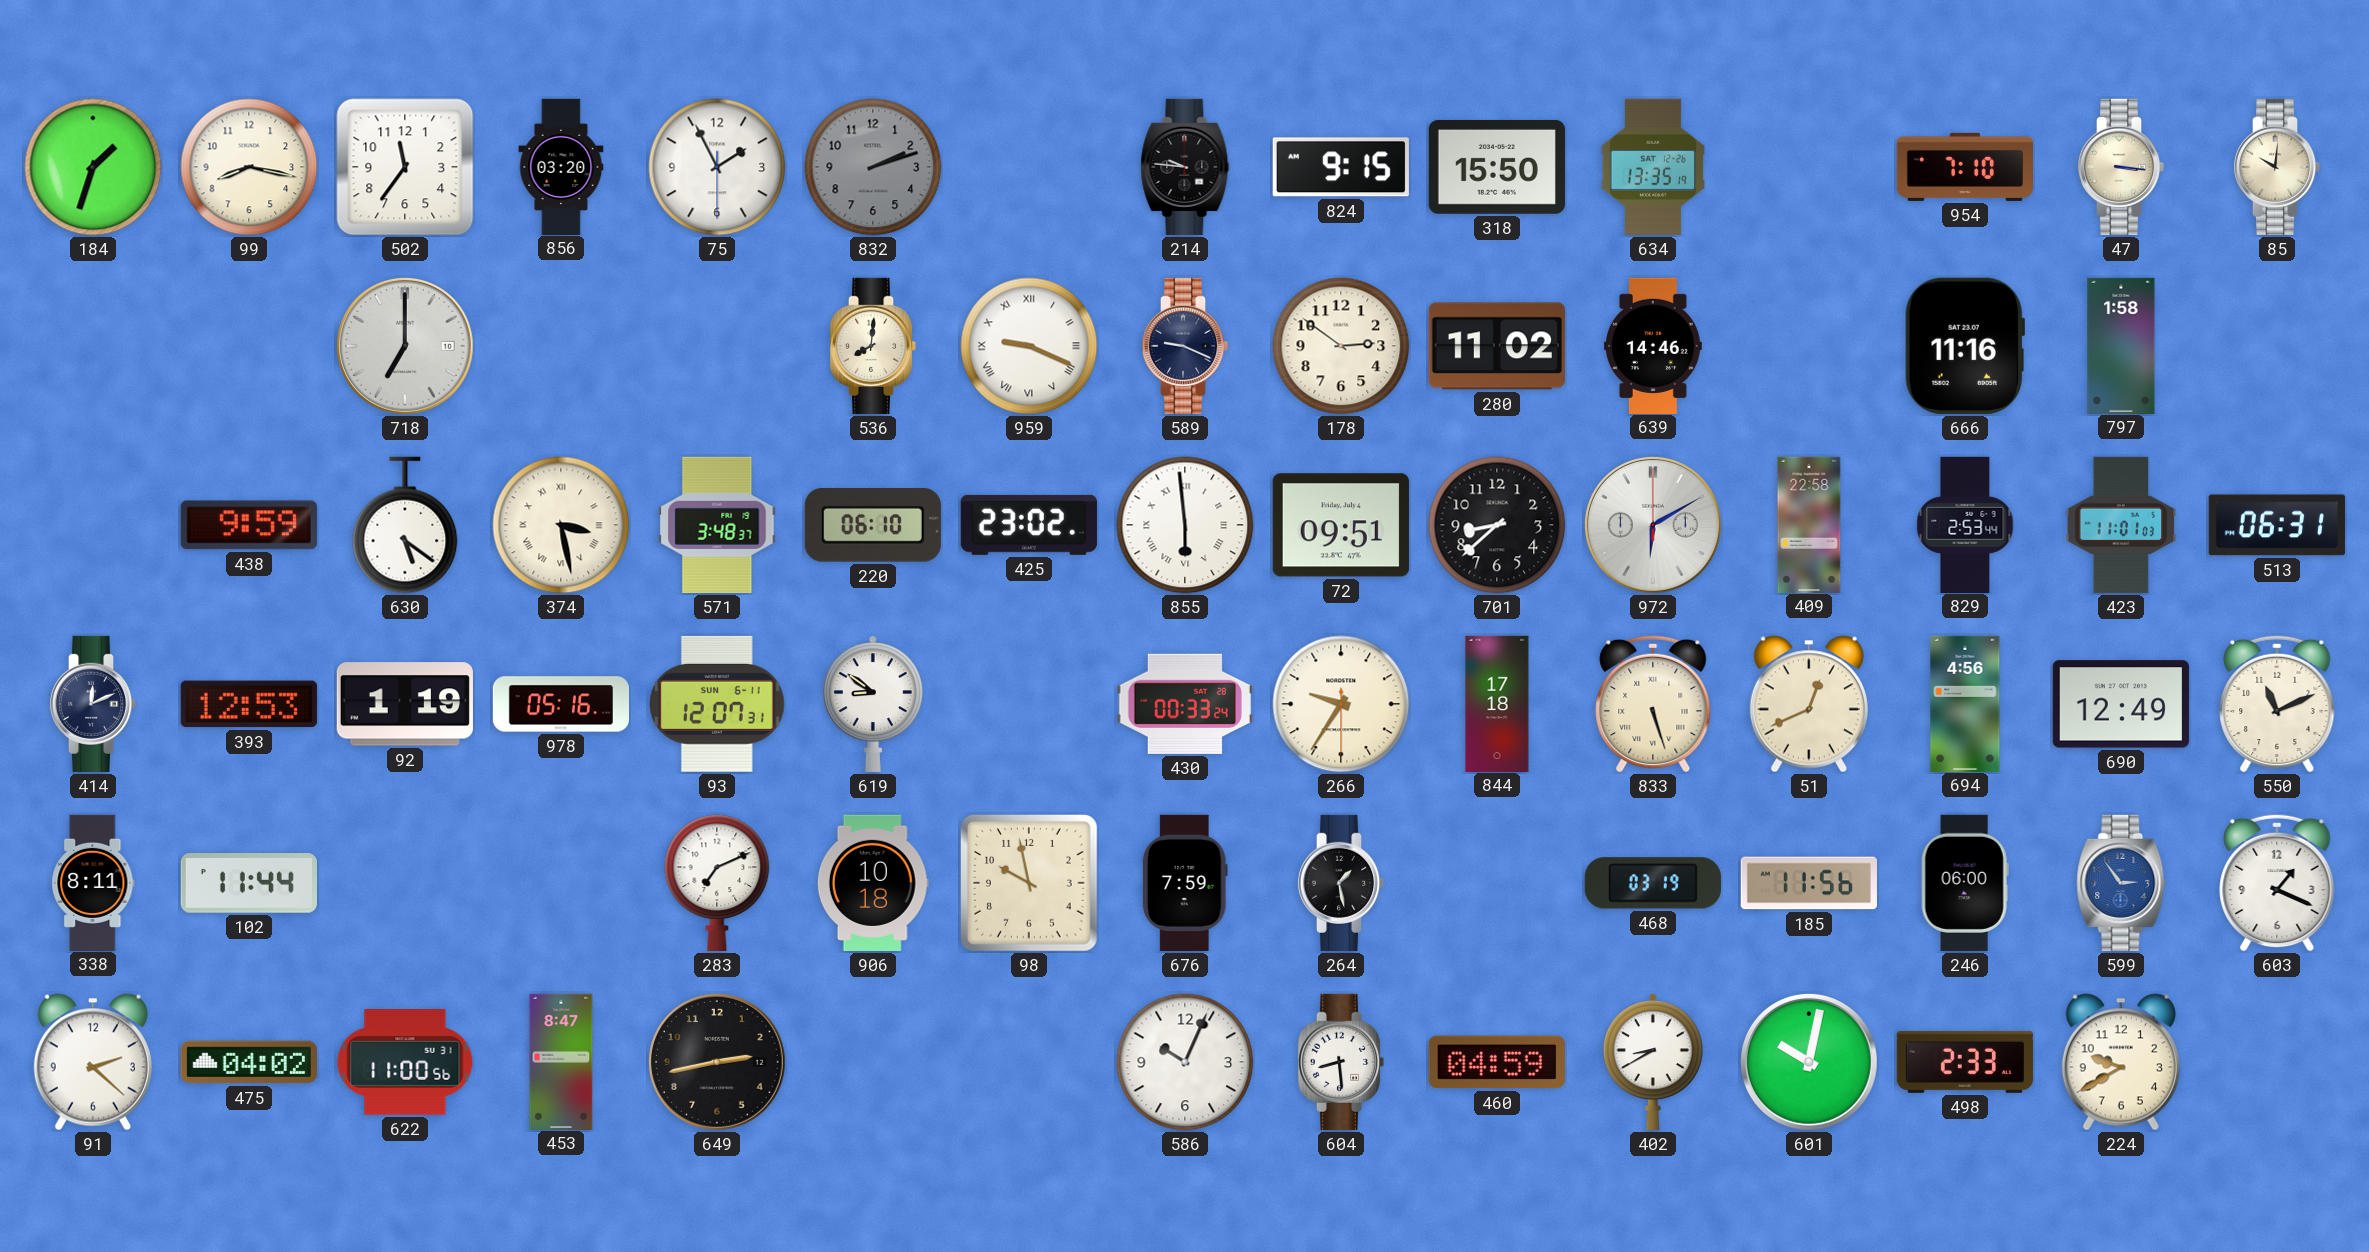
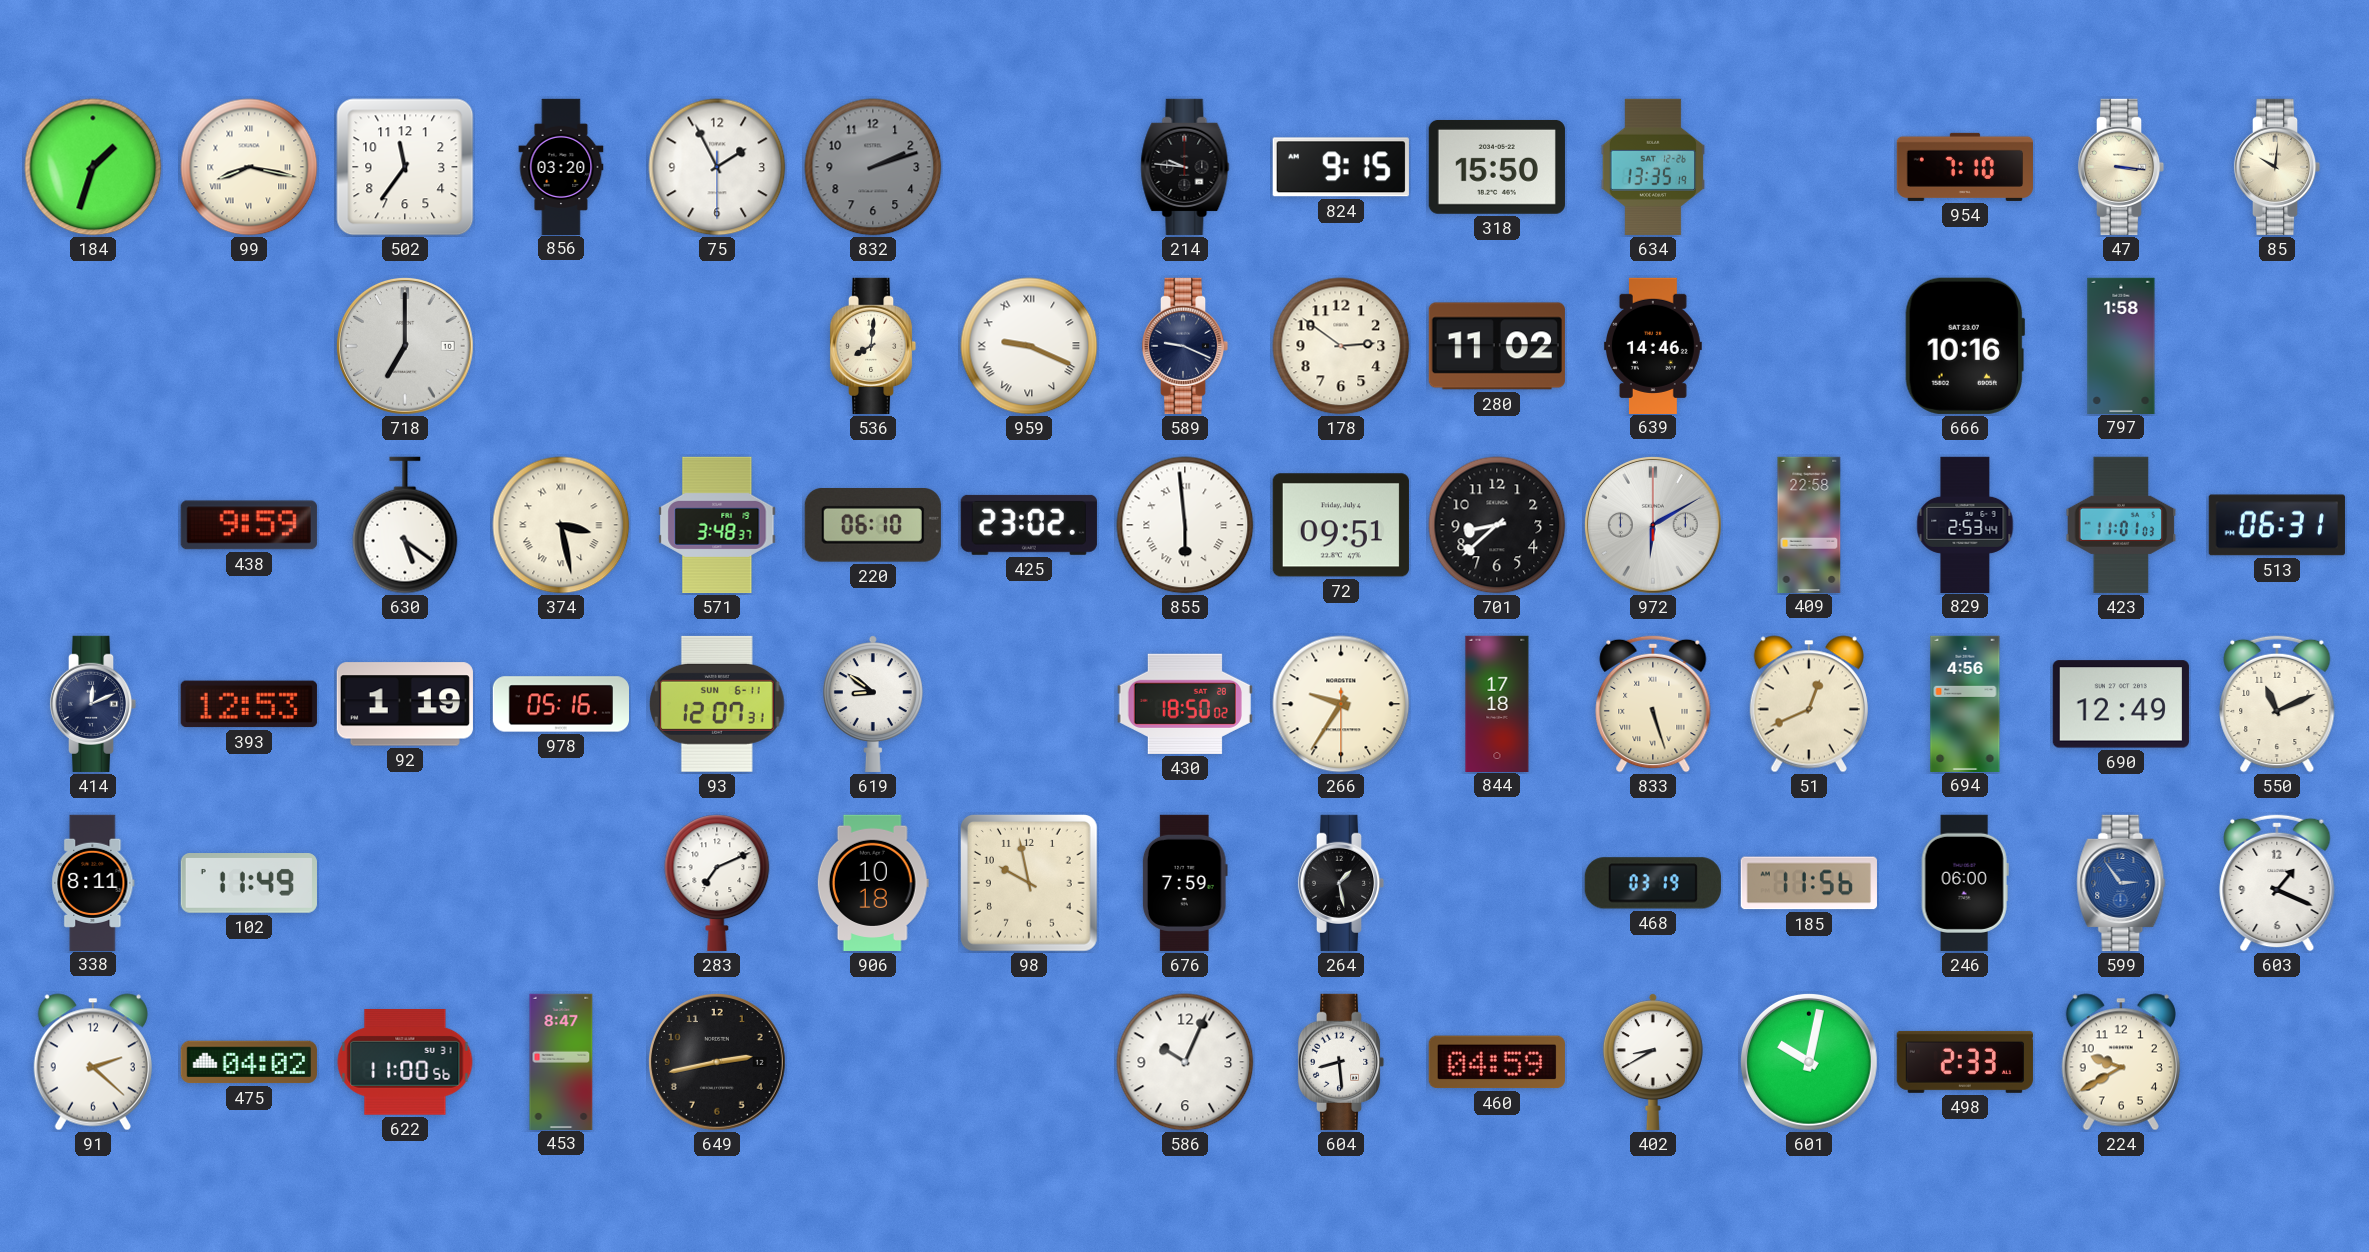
99 numerals: Arabic -> Roman (249, 167)
666: 11:16 -> 10:16 (1964, 346)
430: 00:33 -> 18:50 (1185, 704)
102: 11:44 -> 11:49 (249, 884)
